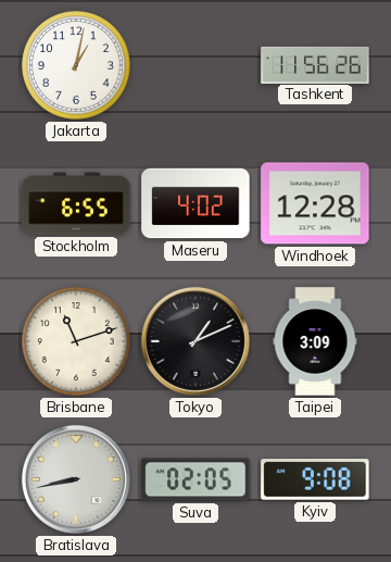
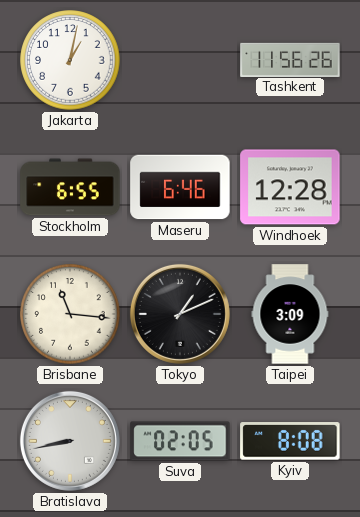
Maseru: 4:02 -> 6:46 (180, 187)
Brisbane: 11:12 -> 11:16 (70, 314)
Kyiv: 9:08 -> 8:08 (290, 441)
